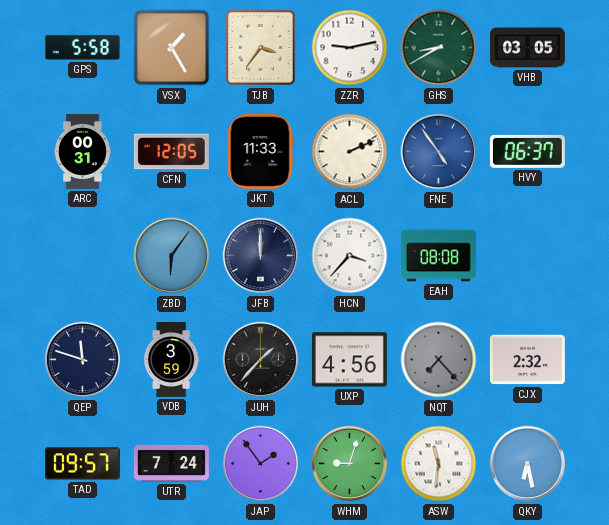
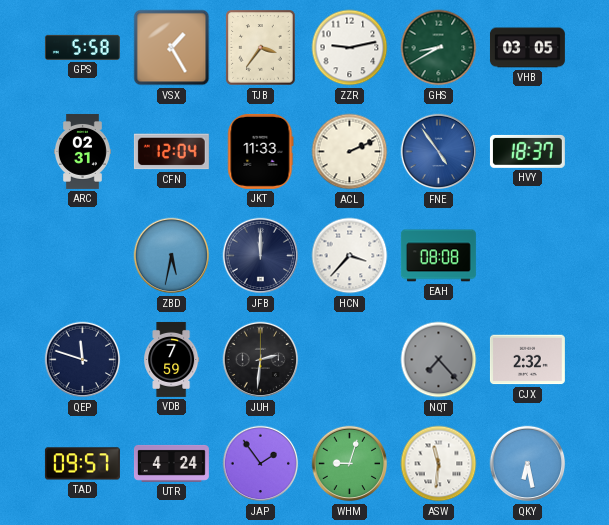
ARC: 00:31 -> 02:31 (82, 151)
CFN: 12:05 -> 12:04 (171, 152)
HVY: 06:37 -> 18:37 (527, 151)
ZBD: 6:06 -> 5:32 (172, 256)
VDB: 3:59 -> 7:59 (172, 359)
JUH: 1:37 -> 2:31 (261, 360)
UXP: 4:56 -> none (349, 360)
UTR: 7:24 -> 4:24 (171, 463)
